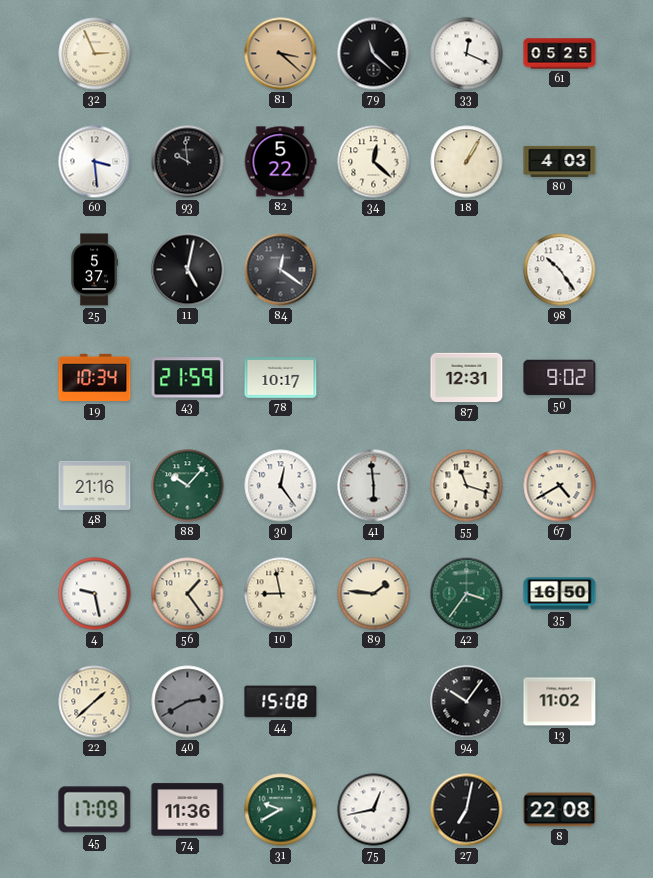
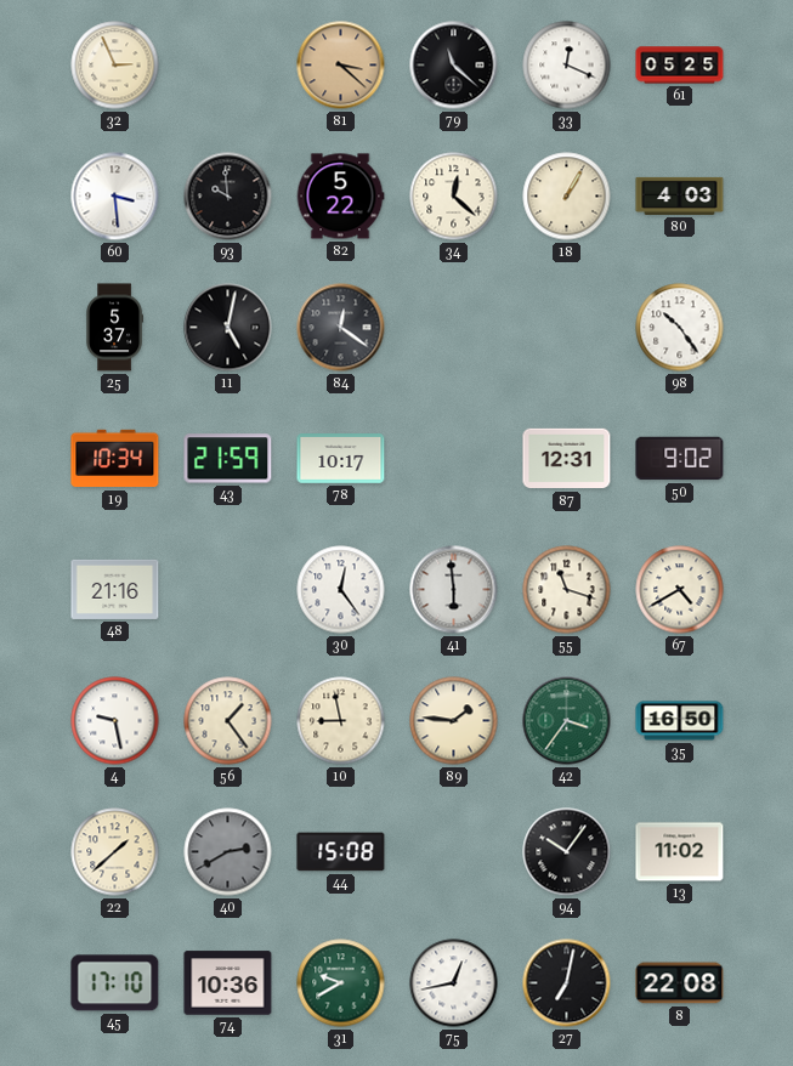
88: 10:07 -> none (188, 486)
45: 17:09 -> 17:10 (115, 983)
74: 11:36 -> 10:36 (228, 983)
